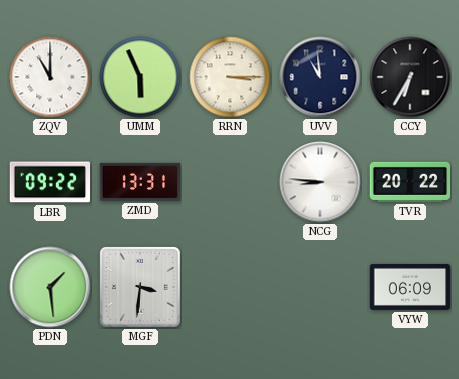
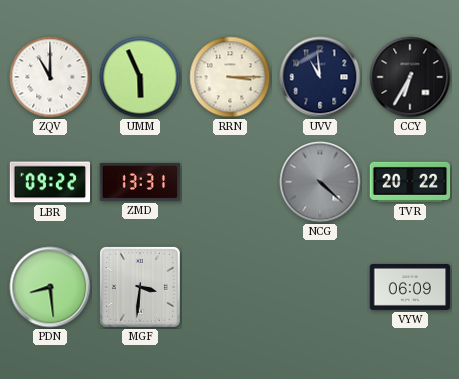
NCG: 8:46 -> 4:22 (320, 182)
NCG dial: white -> grey (320, 182)
PDN: 1:29 -> 8:29 (50, 287)
